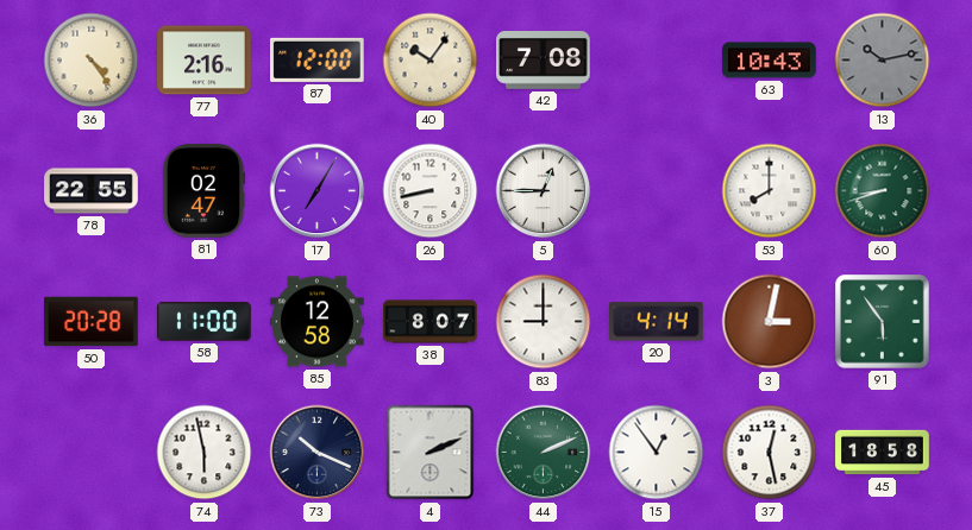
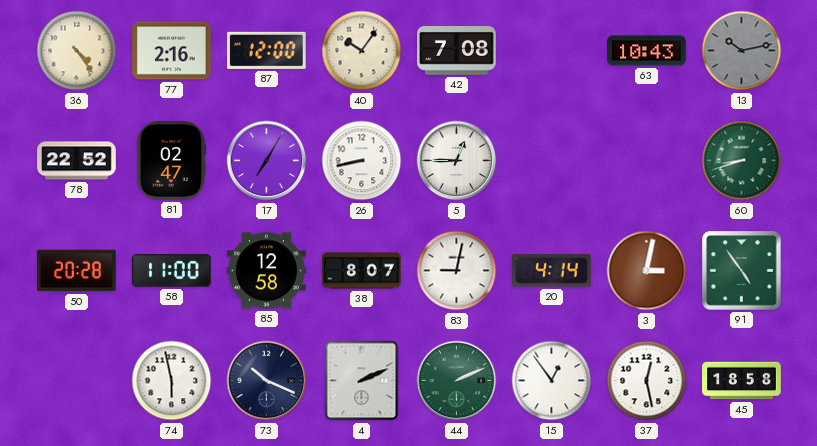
78: 22:55 -> 22:52 (77, 161)
53: 8:00 -> none (770, 191)
83: 9:00 -> 9:02 (457, 271)
91: 5:54 -> 4:54 (742, 271)
